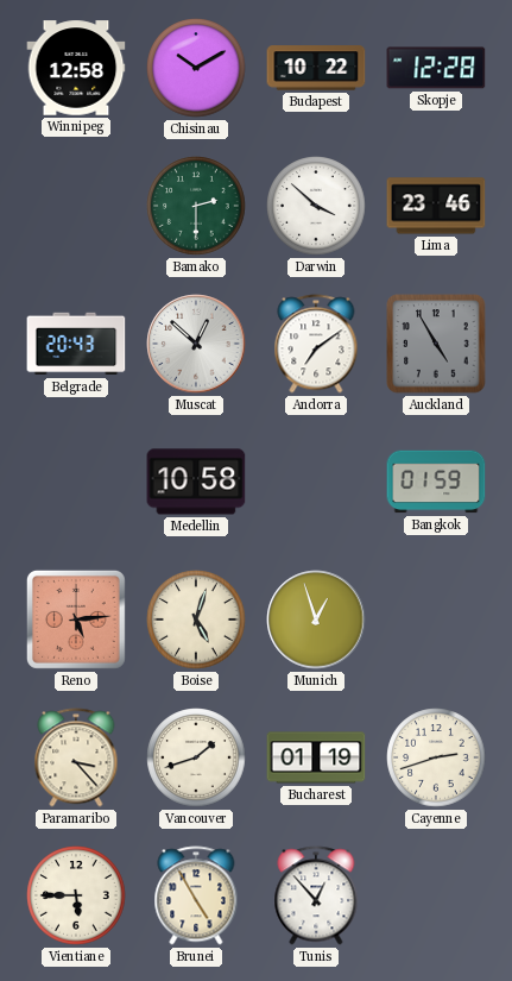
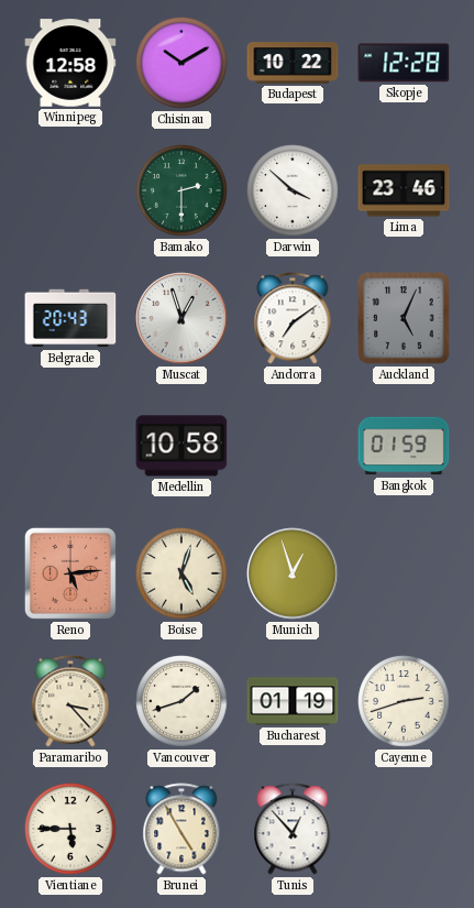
Muscat: 12:52 -> 12:57 (181, 318)
Auckland: 4:55 -> 5:04 (404, 318)
